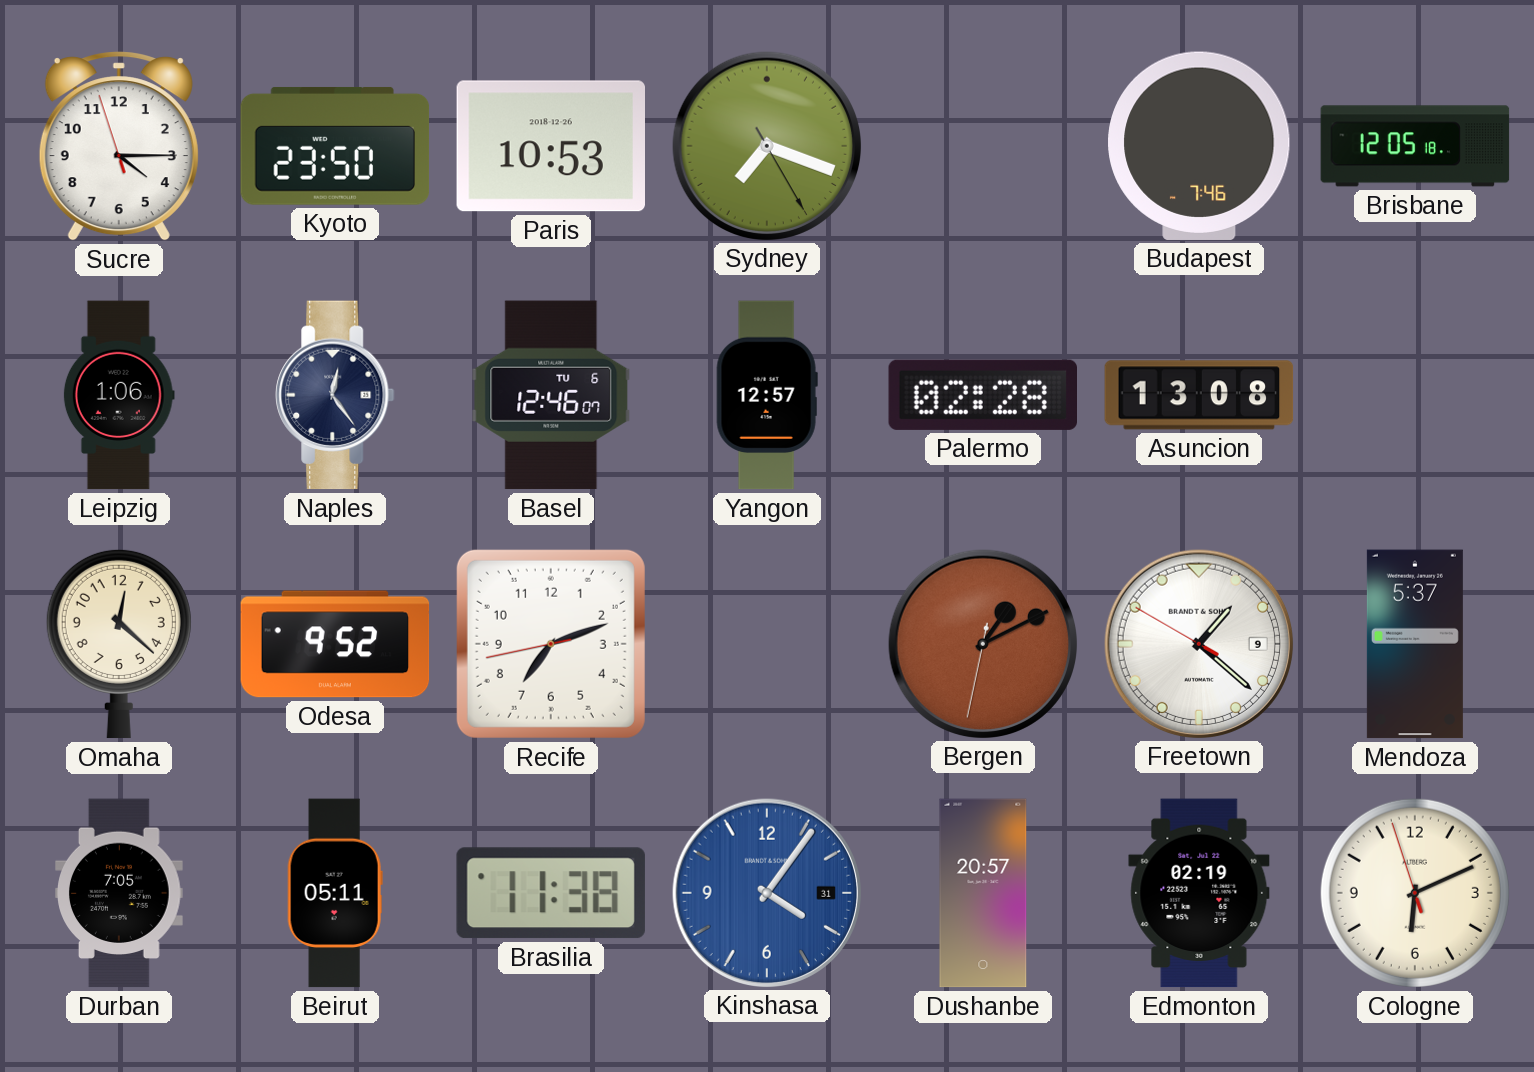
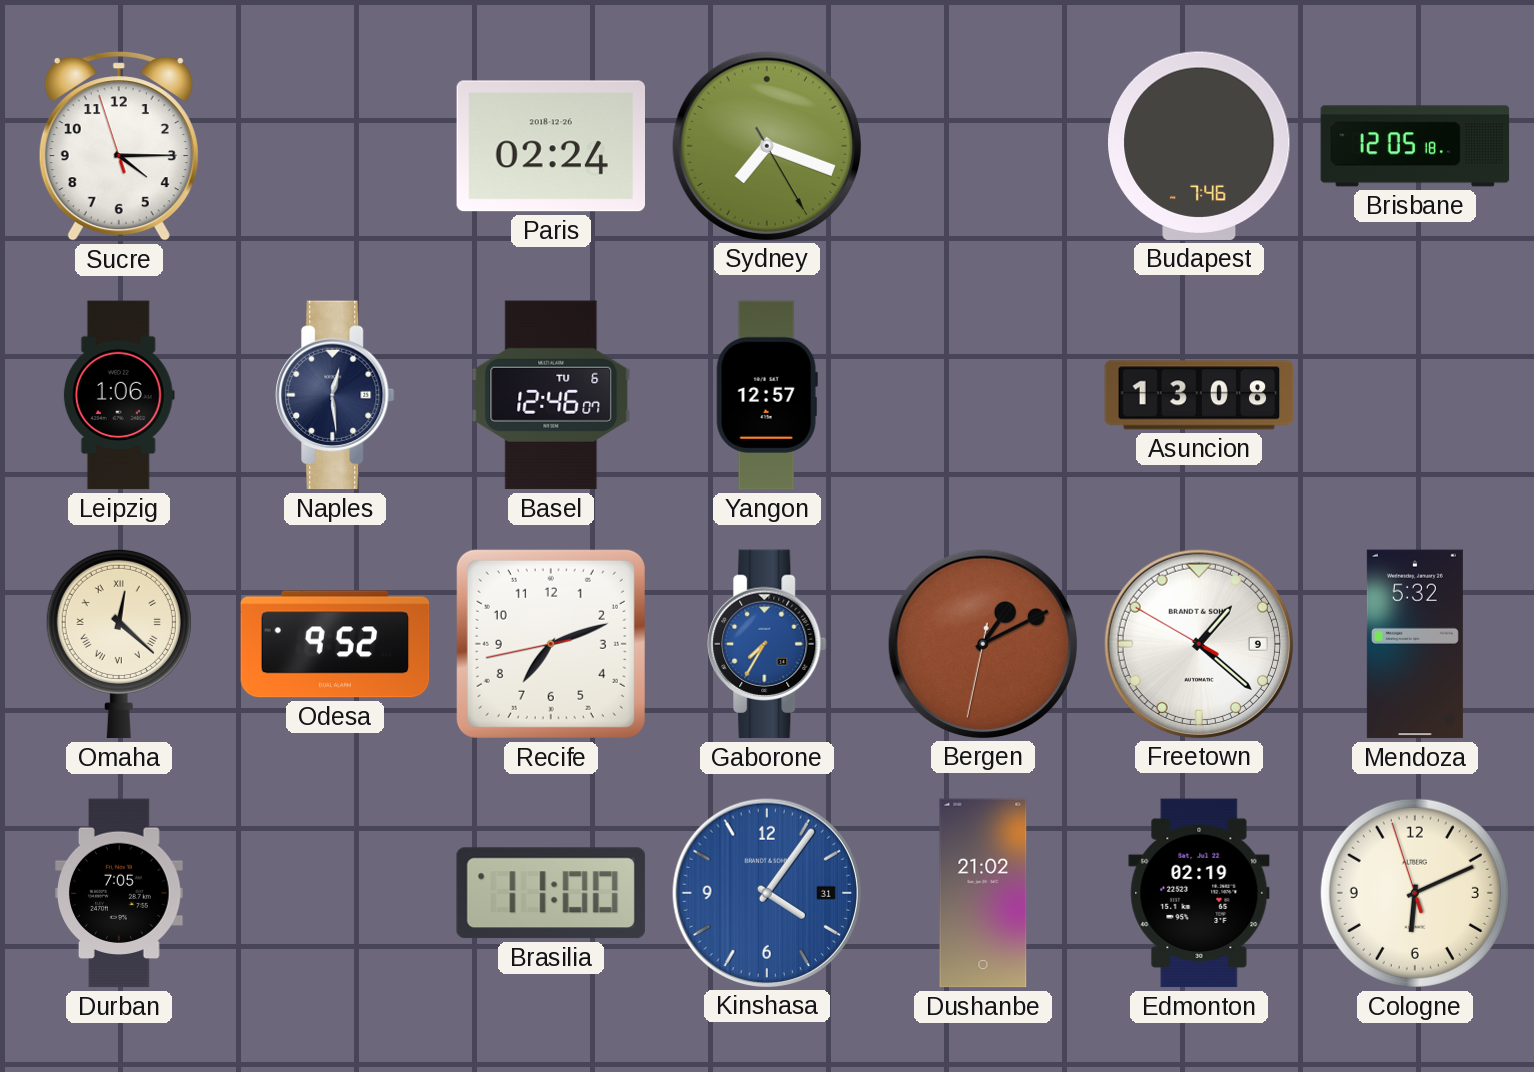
Kyoto: 23:50 -> none (335, 146)
Paris: 10:53 -> 02:24 (551, 146)
Naples: 12:24 -> 12:29 (335, 395)
Palermo: 02:28 -> none (982, 395)
Omaha numerals: Arabic -> Roman (119, 644)
Gaborone: none -> 7:35 (767, 644)
Mendoza: 5:37 -> 5:32 (1415, 644)
Beirut: 05:11 -> none (335, 893)
Brasilia: 11:38 -> 11:00 (551, 893)
Dushanbe: 20:57 -> 21:02 (983, 893)
